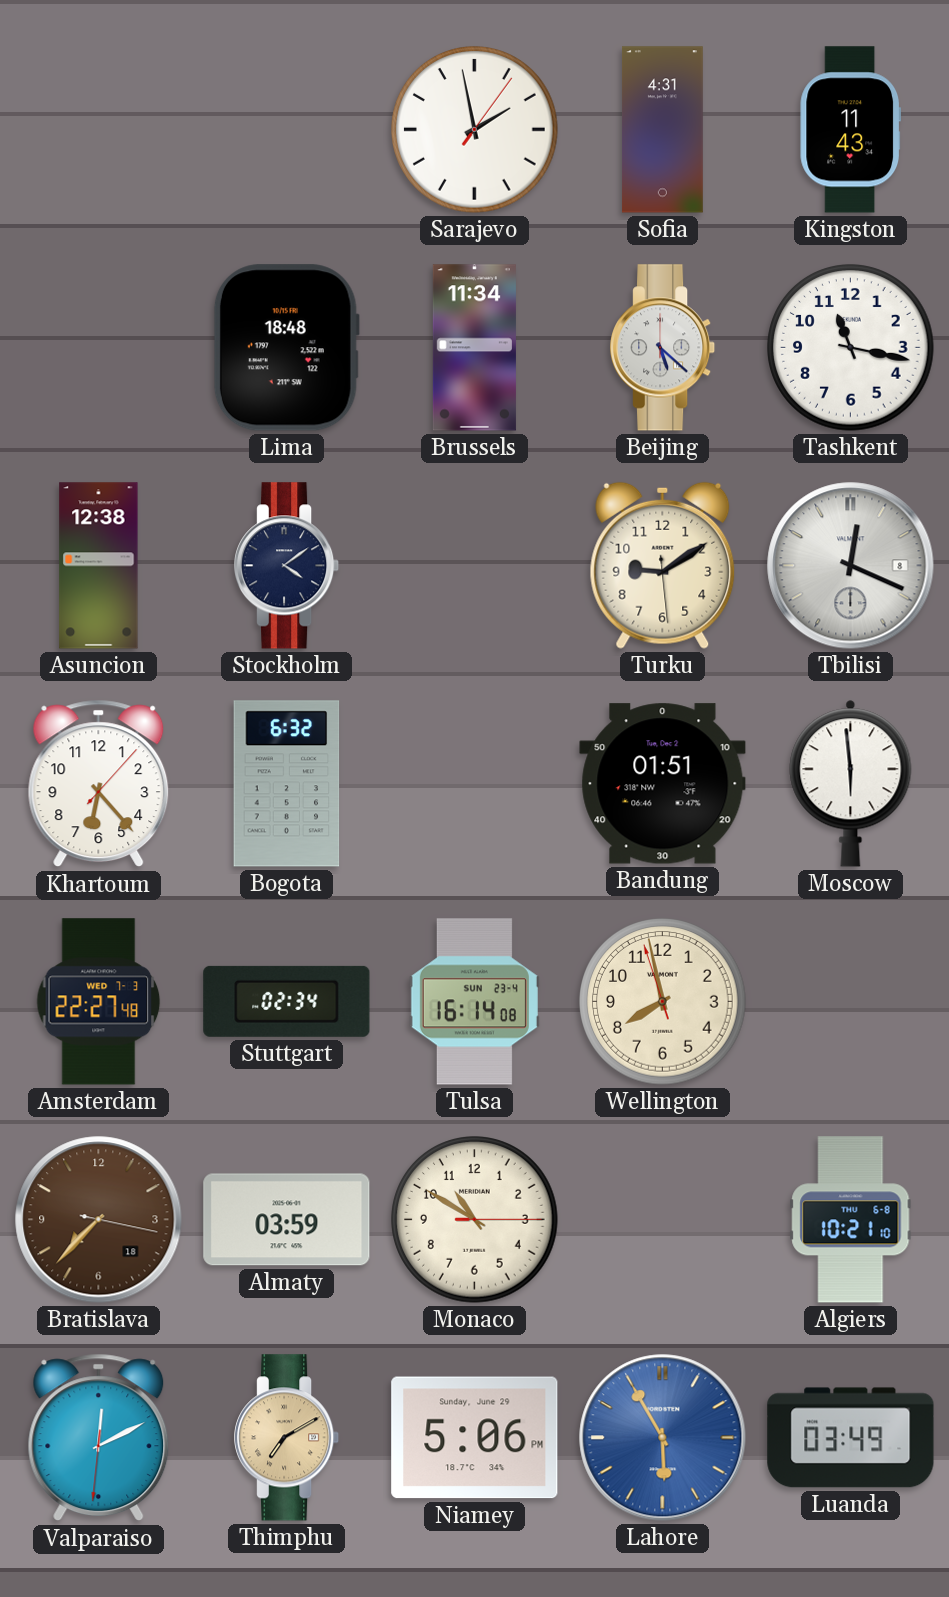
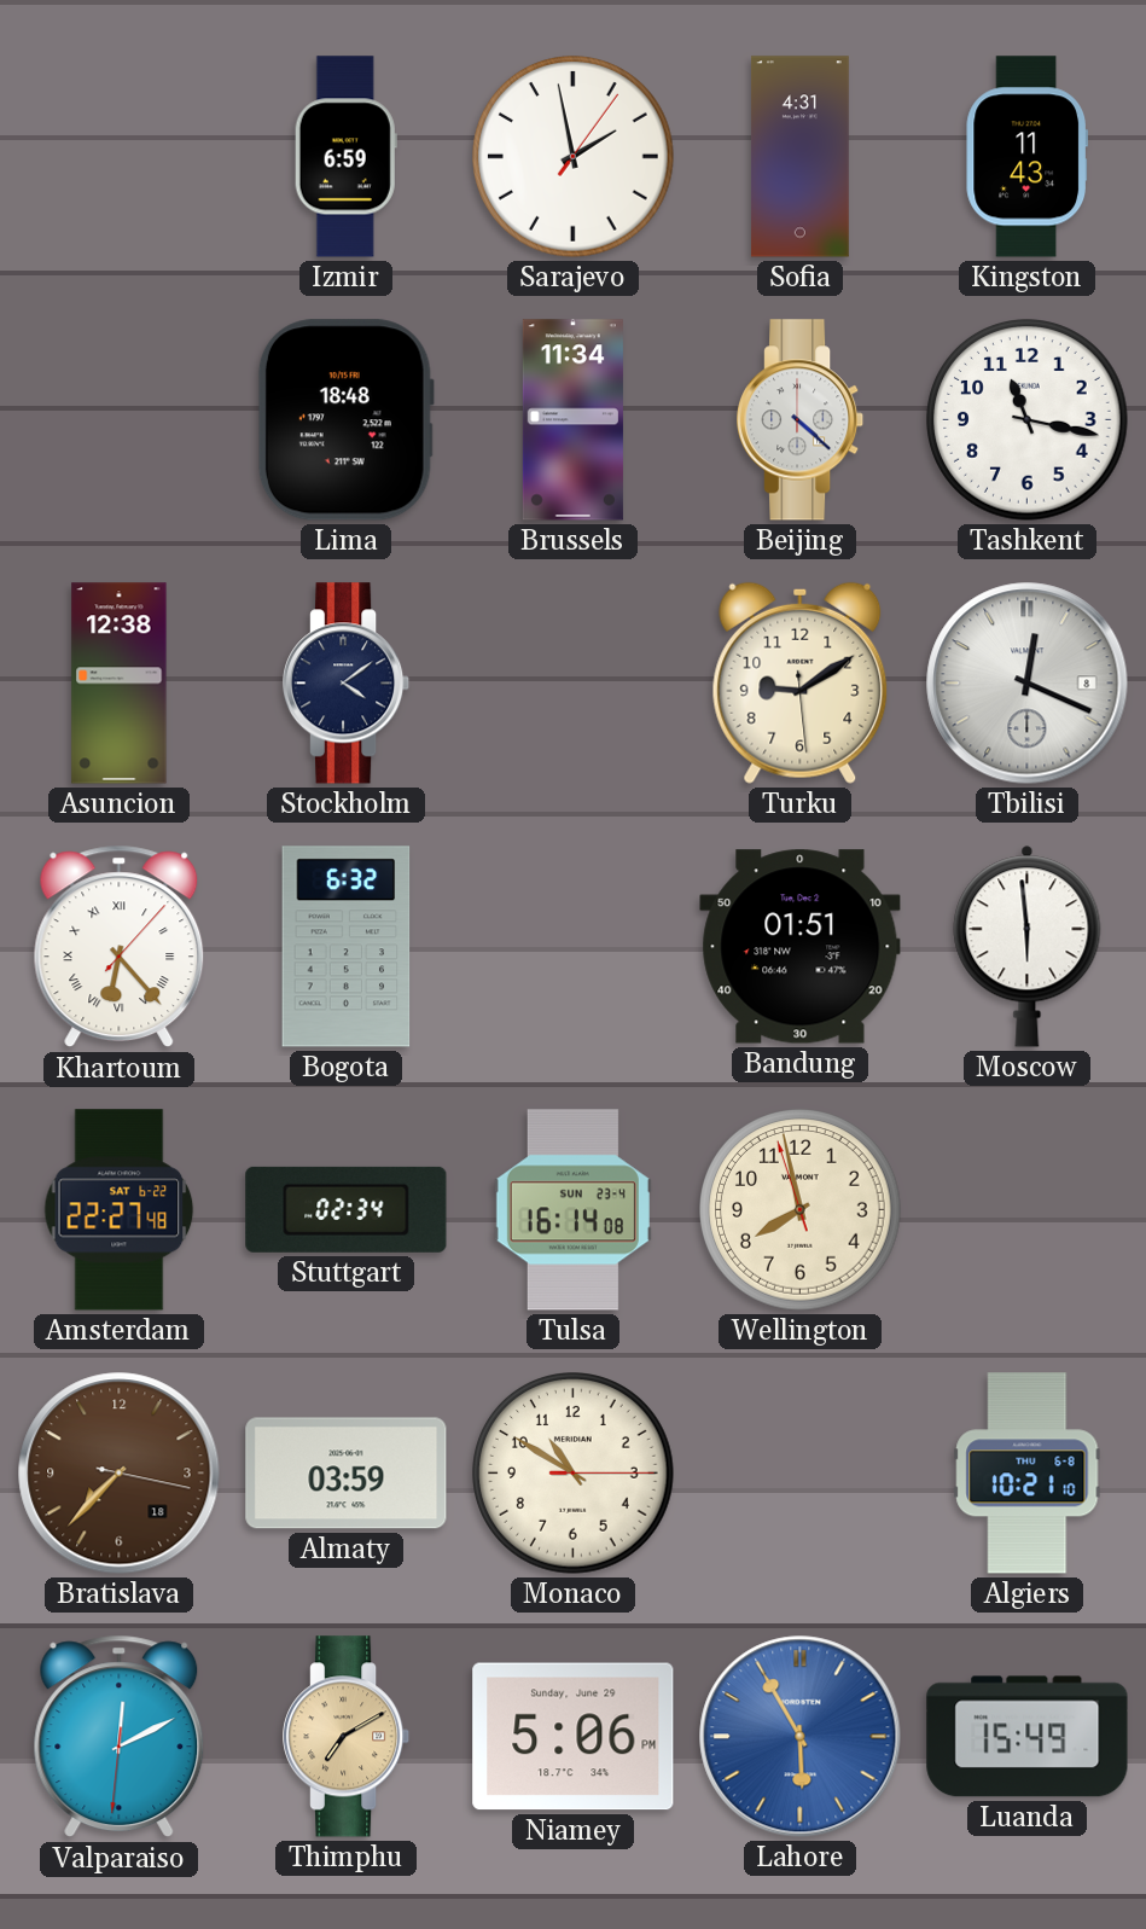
Izmir: none -> 6:59 (345, 157)
Beijing: 5:22 -> 4:22 (802, 420)
Khartoum numerals: Arabic -> Roman (120, 947)
Amsterdam date: WED 7-3 -> SAT 6-22 (120, 1210)
Luanda: 03:49 -> 15:49 (1028, 1737)
